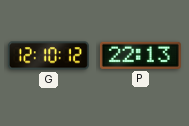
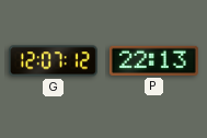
G: 12:10 -> 12:07 (53, 61)
